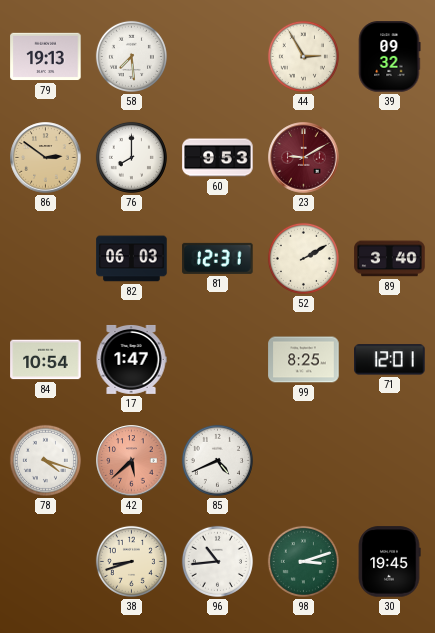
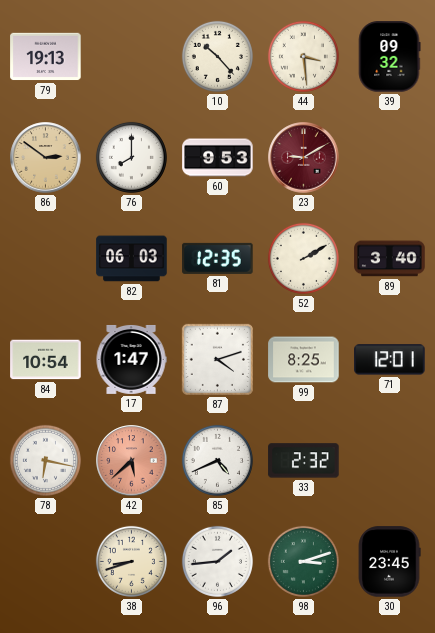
58: 7:29 -> none (131, 56)
10: none -> 10:23 (217, 56)
44: 2:55 -> 3:29 (303, 56)
81: 12:31 -> 12:35 (218, 258)
87: none -> 4:12 (217, 359)
78: 4:18 -> 6:17 (45, 460)
33: none -> 2:32 (304, 461)
96: 10:44 -> 1:44 (217, 561)
30: 19:45 -> 23:45 (389, 562)
